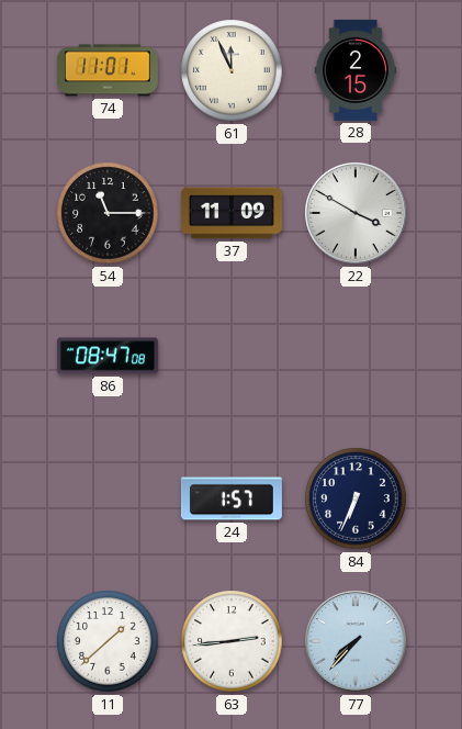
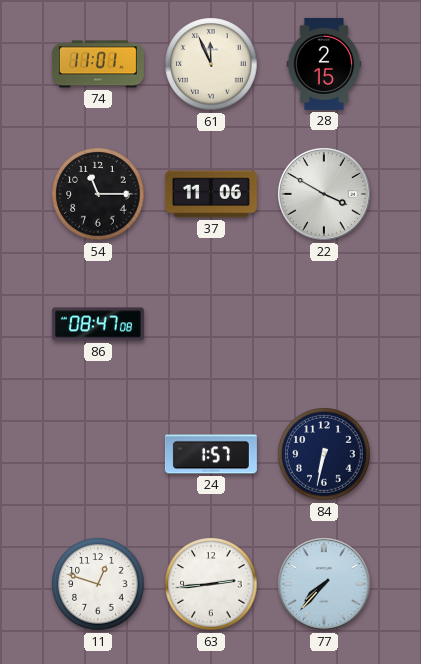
37: 11:09 -> 11:06 (211, 194)
84: 6:34 -> 6:32 (324, 454)
11: 1:38 -> 12:48 (98, 584)
